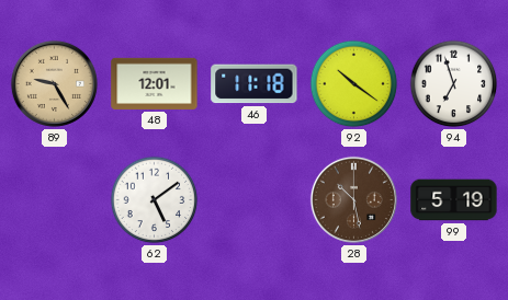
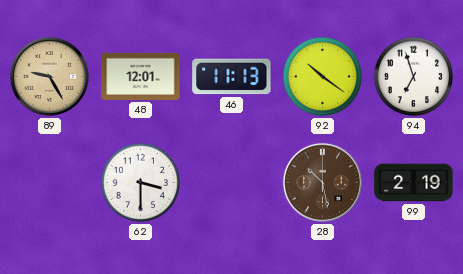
46: 11:18 -> 11:13 (232, 77)
62: 5:09 -> 3:30 (141, 183)
99: 5:19 -> 2:19 (414, 183)
